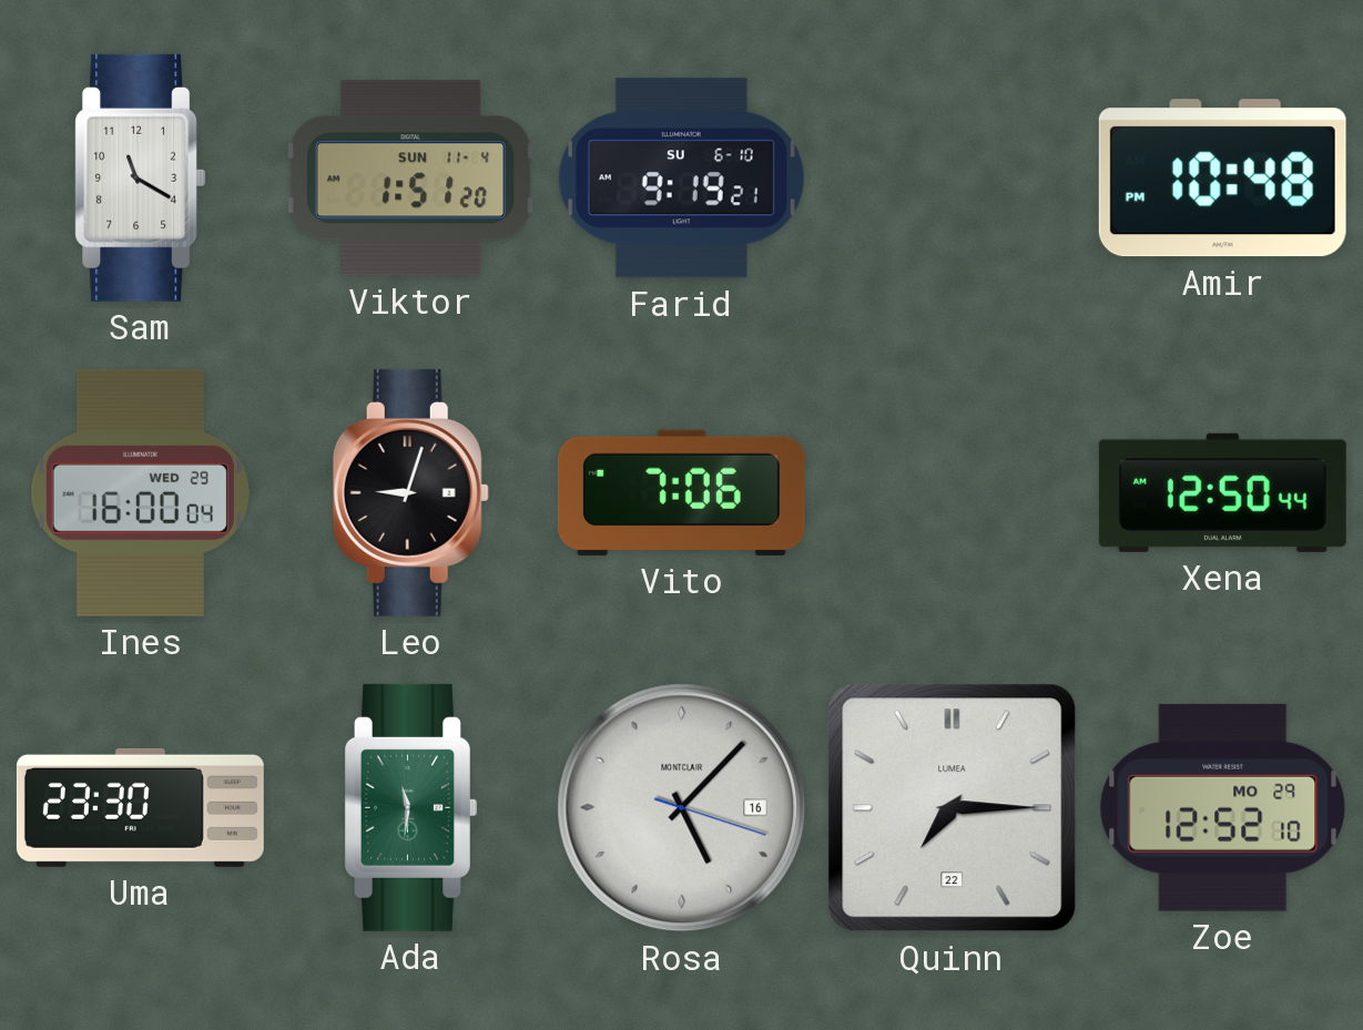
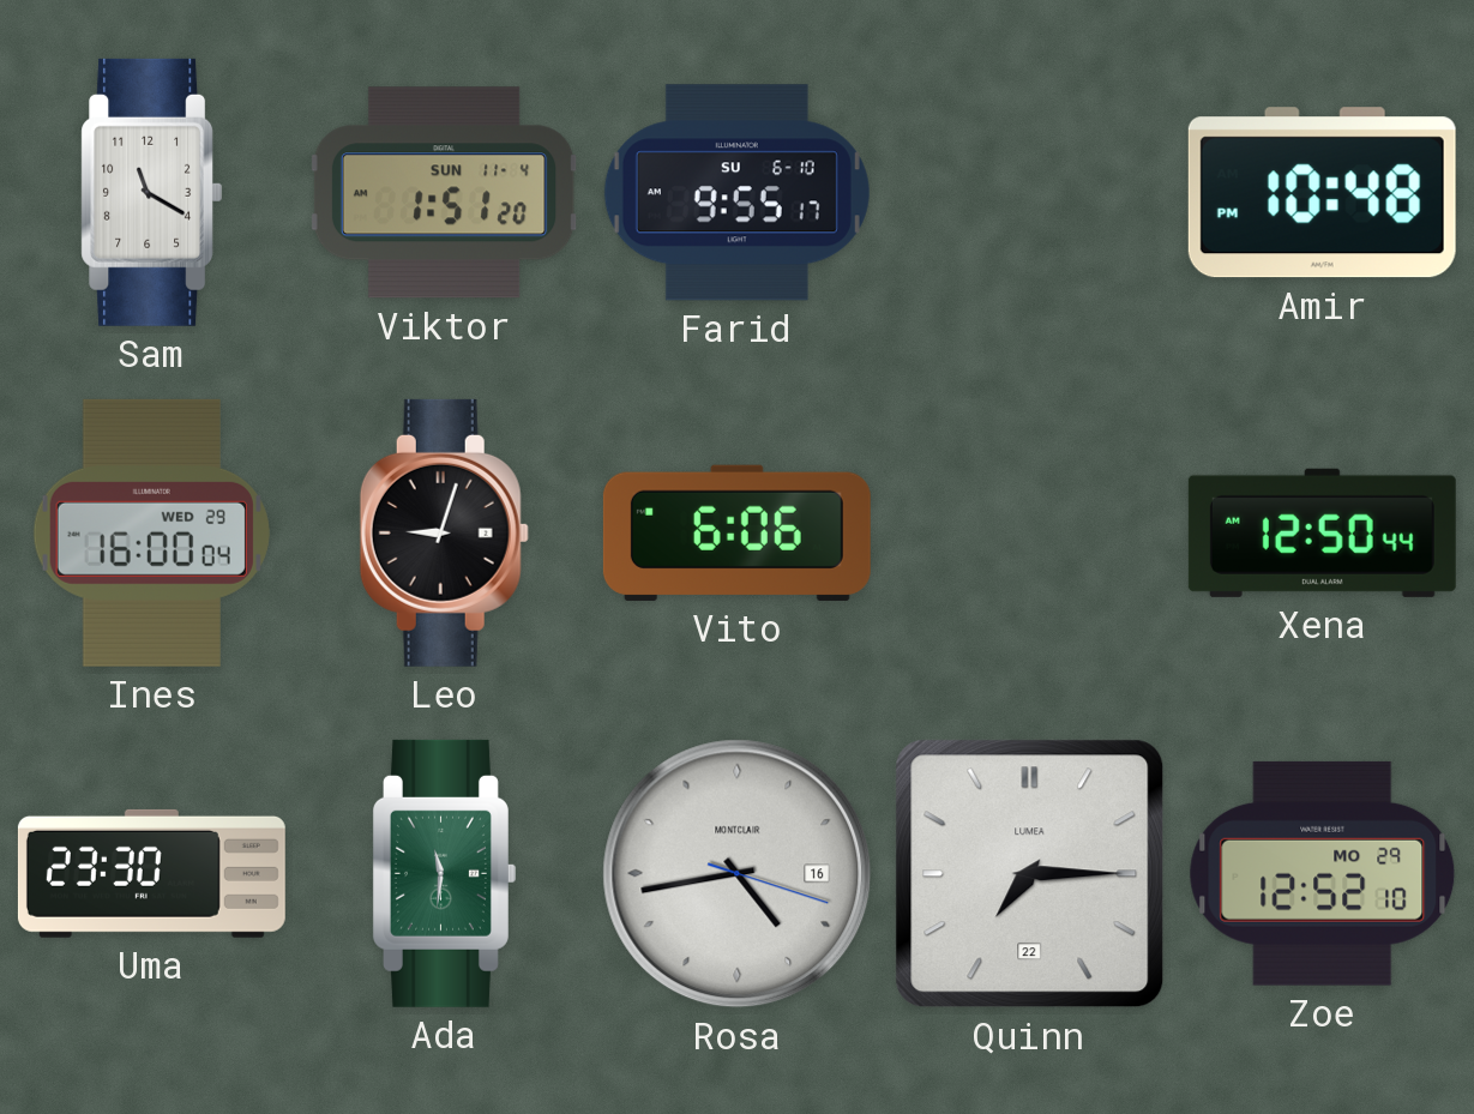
Farid: 9:19 -> 9:55 (736, 193)
Vito: 7:06 -> 6:06 (736, 532)
Rosa: 5:07 -> 4:43 (738, 874)
